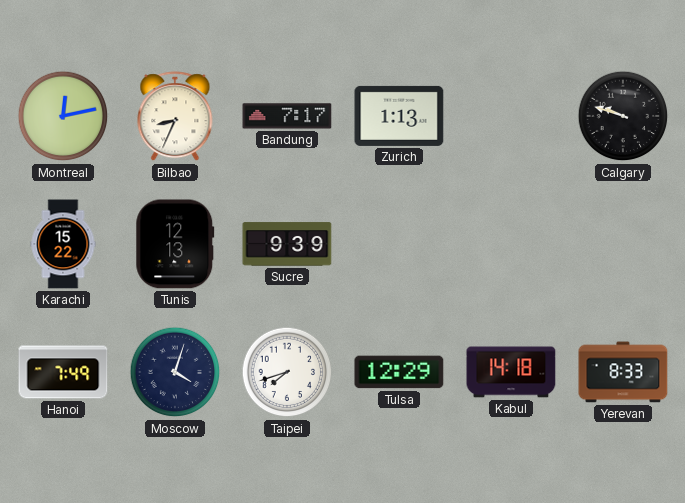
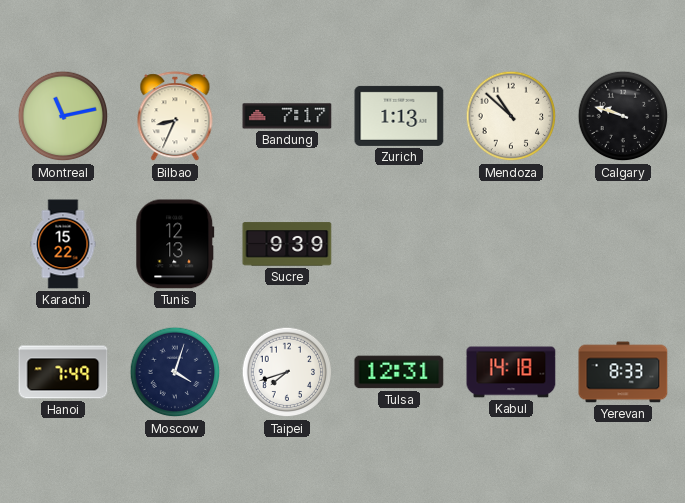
Montreal: 12:13 -> 11:13 (63, 116)
Mendoza: none -> 10:52 (511, 116)
Tulsa: 12:29 -> 12:31 (399, 372)
